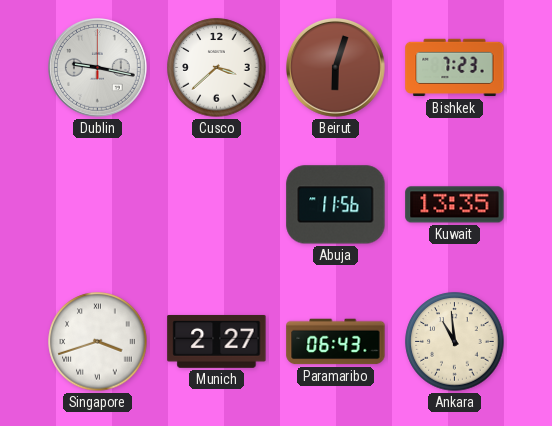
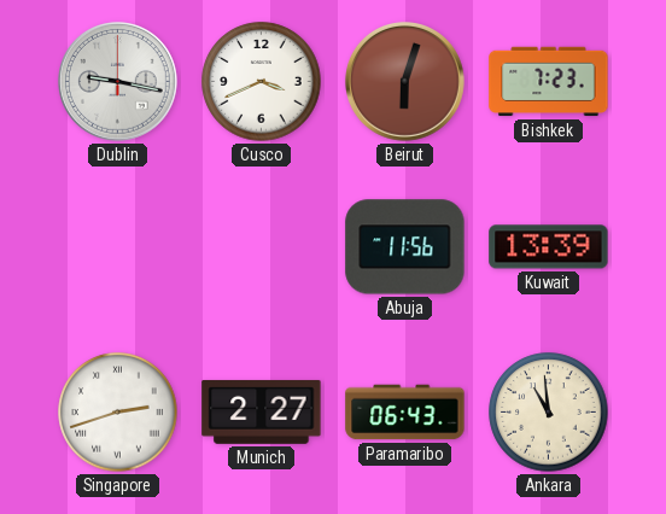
Cusco: 3:38 -> 3:41 (262, 82)
Kuwait: 13:35 -> 13:39 (549, 247)
Singapore: 3:42 -> 2:42 (118, 413)
